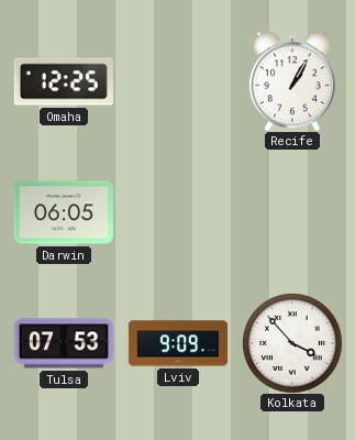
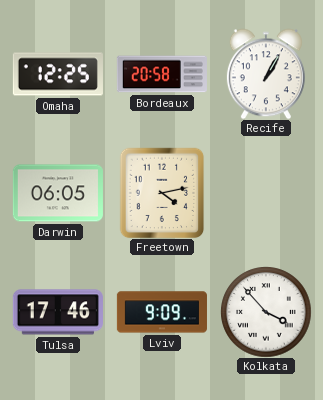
Bordeaux: none -> 20:58 (162, 74)
Freetown: none -> 4:13 (162, 193)
Tulsa: 07:53 -> 17:46 (58, 312)
